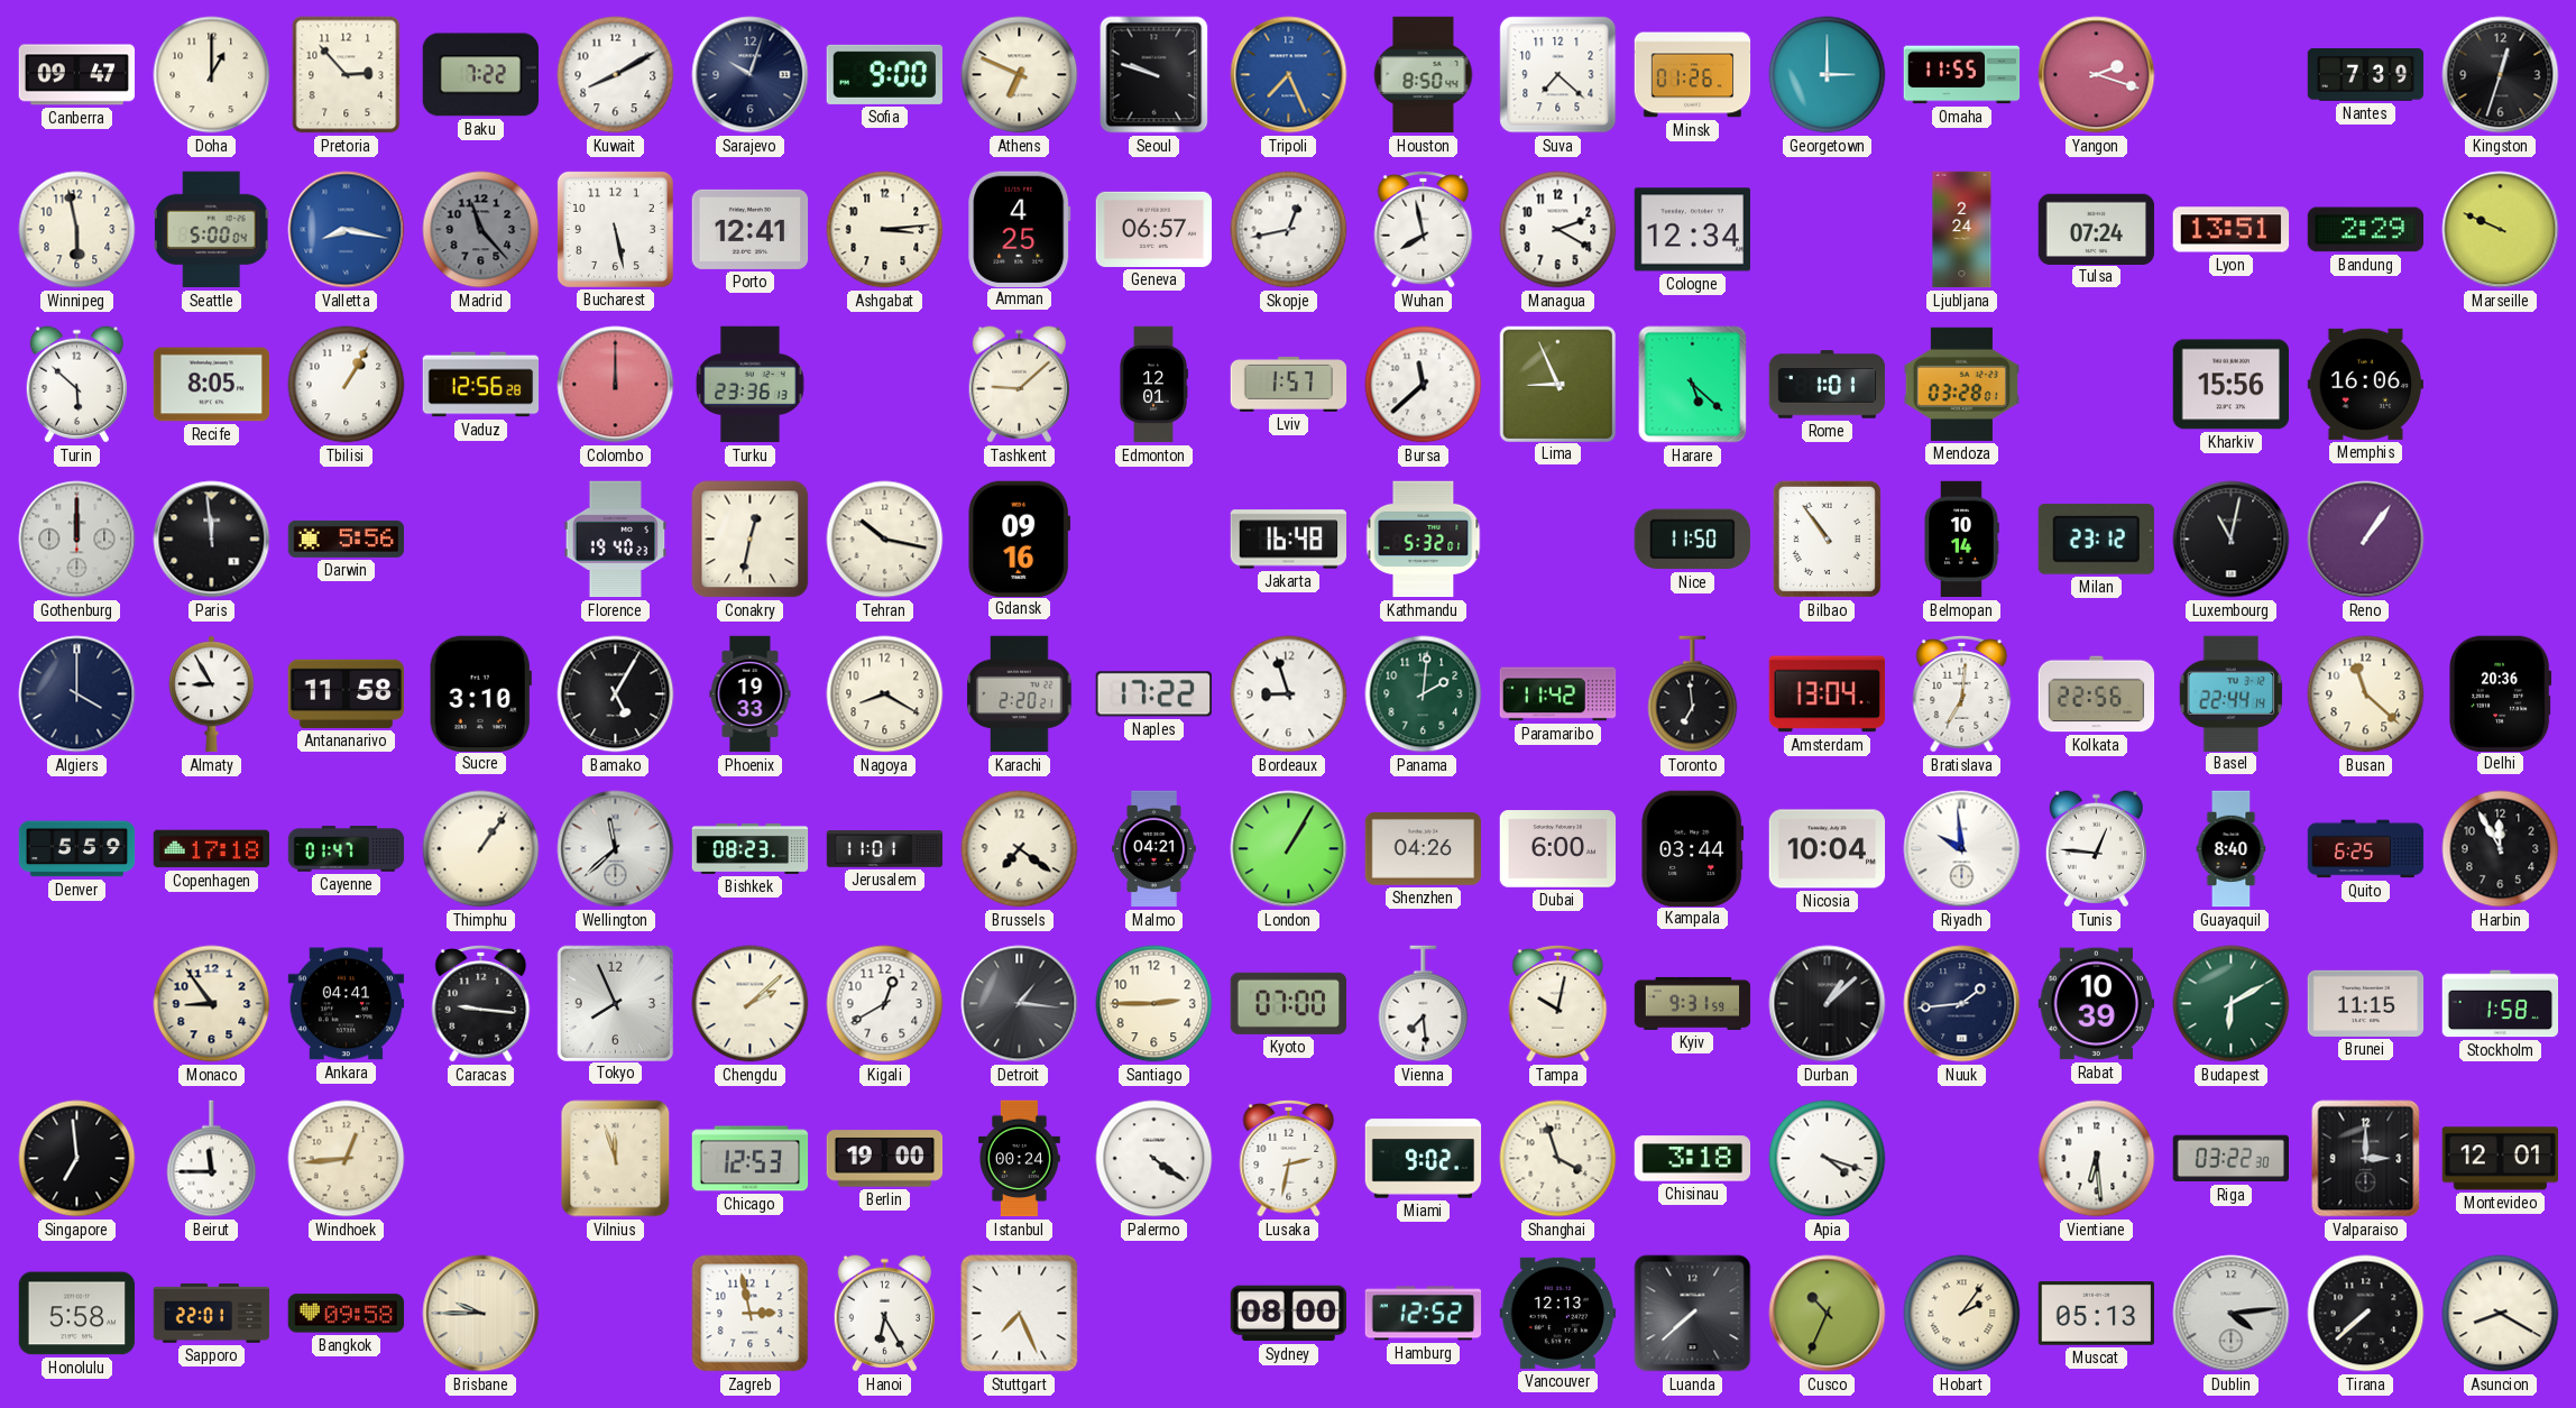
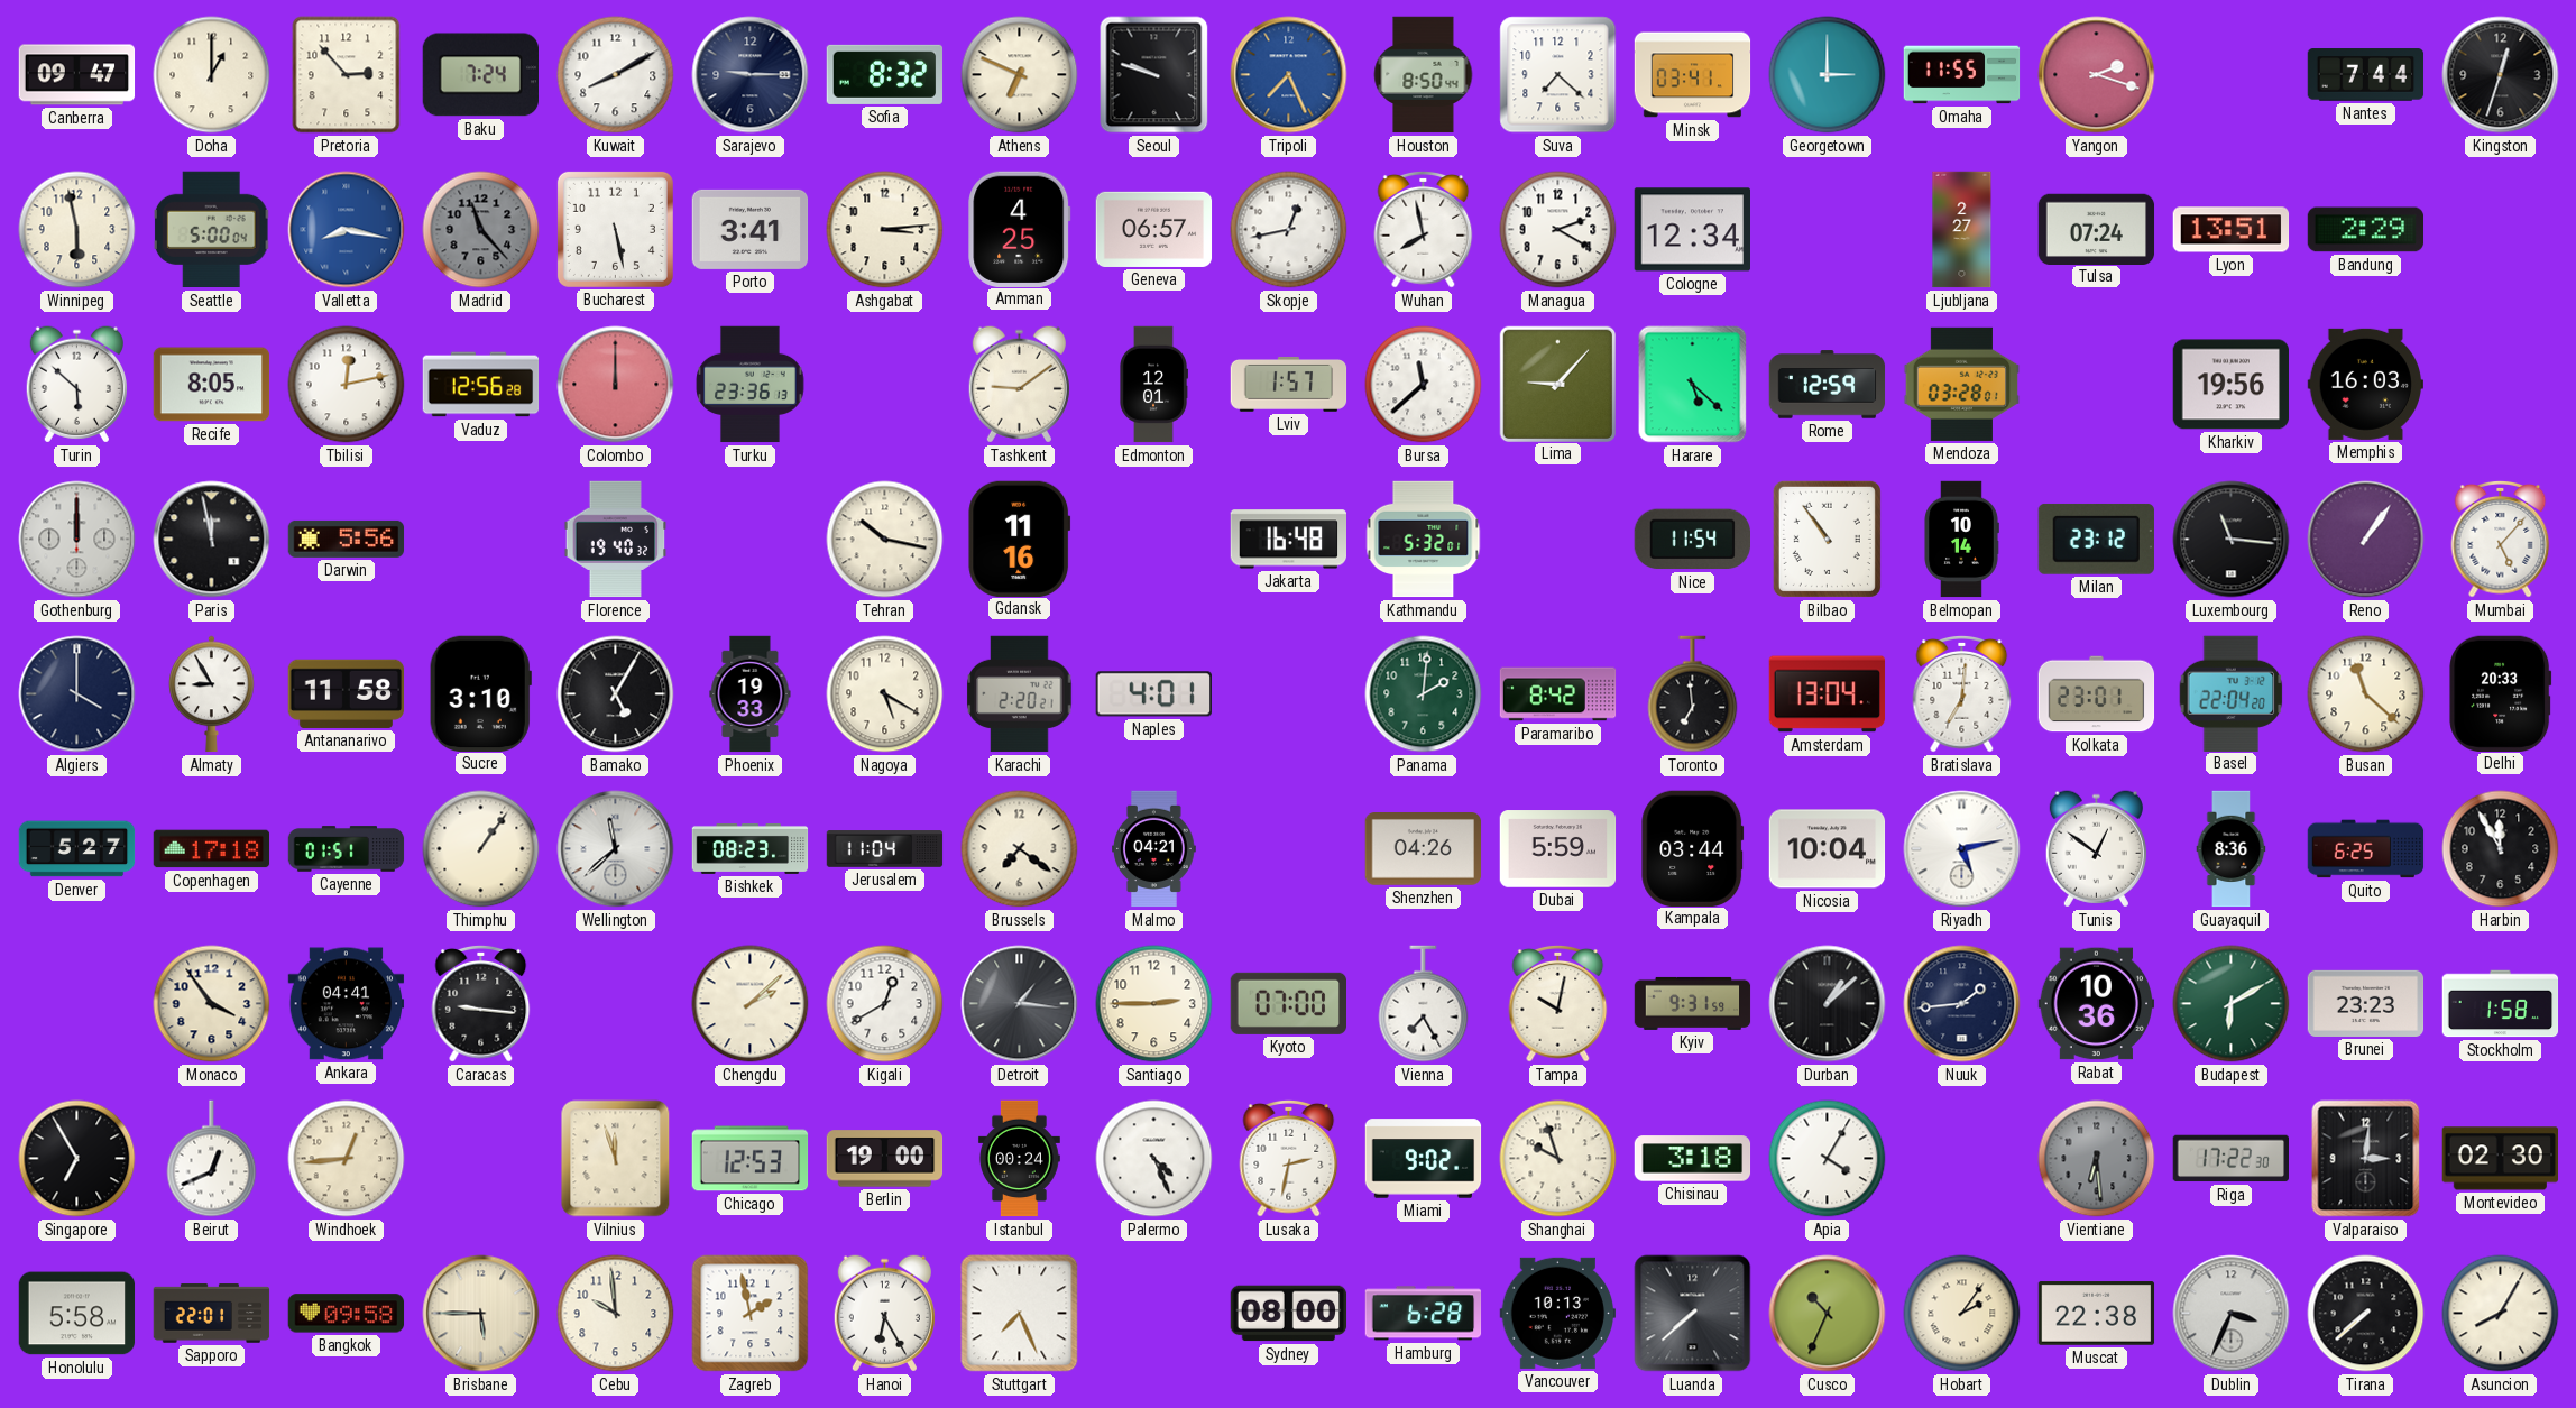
Baku: 7:22 -> 7:24 (480, 75)
Sarajevo: 10:03 -> 9:15 (751, 75)
Sofia: 9:00 -> 8:32 (885, 74)
Minsk: 01:26 -> 03:41 (1693, 75)
Nantes: 7:39 -> 7:44 (2366, 75)
Porto: 12:41 -> 3:41 (751, 229)
Ljubljana: 2:24 -> 2:27 (1962, 230)
Marseille: 9:49 -> none (2501, 230)
Tbilisi: 1:05 -> 12:13 (347, 385)
Tashkent: 9:08 -> 9:09 (1019, 385)
Lima: 8:56 -> 9:07 (1557, 384)
Rome: 1:01 -> 12:59 (1828, 385)
Kharkiv: 15:56 -> 19:56 (2232, 385)
Memphis: 16:06 -> 16:03 (2365, 384)
Paris: 11:59 -> 11:58 (212, 540)
Florence: 19:40:23 -> 19:40:32 (616, 540)
Conakry: 12:32 -> none (751, 540)
Gdansk: 09:16 -> 11:16 (1020, 539)
Nice: 11:50 -> 11:54 (1692, 540)
Luxembourg: 11:02 -> 11:16 (2232, 540)
Mumbai: none -> 5:07 (2501, 539)
Nagoya: 8:20 -> 5:20 (885, 694)
Naples: 17:22 -> 4:01 (1153, 694)
Bordeaux: 8:57 -> none (1289, 694)
Paramaribo: 11:42 -> 8:42 (1558, 694)
Kolkata: 22:56 -> 23:01 (2097, 694)
Basel: 22:44 -> 22:04 (2232, 693)
Delhi: 20:36 -> 20:33 (2501, 693)
Denver: 5:59 -> 5:27 (77, 849)
Cayenne: 01:47 -> 01:51 (347, 849)
Jerusalem: 11:01 -> 11:04 (885, 849)
London: 1:05 -> none (1289, 849)
Dubai: 6:00 -> 5:59 (1558, 849)
Riyadh: 9:59 -> 5:13 (1962, 849)
Tunis: 12:46 -> 12:51 (2096, 849)
Guayaquil: 8:40 -> 8:36 (2232, 849)
Monaco: 8:54 -> 3:54 (212, 1004)
Tokyo: 7:56 -> none (615, 1003)
Vienna: 7:29 -> 7:25 (1424, 1004)
Rabat: 10:39 -> 10:36 (2097, 1004)
Brunei: 11:15 -> 23:23 (2366, 1003)
Singapore: 6:59 -> 6:55 (77, 1159)
Beirut: 11:45 -> 12:41 (212, 1159)
Palermo: 4:21 -> 4:26 (1154, 1159)
Shanghai: 3:57 -> 9:57 (1558, 1159)
Apia: 4:18 -> 4:05 (1828, 1159)
Vientiane dial: white -> grey (2097, 1159)
Riga: 03:22 -> 17:22 (2232, 1159)
Valparaiso: 3:00 -> 3:01 (2366, 1159)
Montevideo: 12:01 -> 02:30 (2500, 1159)
Brisbane: 9:45 -> 5:45 (481, 1314)
Cebu: none -> 9:59 (616, 1314)
Zagreb: 2:58 -> 1:58 (751, 1314)
Hamburg: 12:52 -> 6:28 (1424, 1314)
Vancouver: 12:13 -> 10:13 (1557, 1313)
Muscat: 05:13 -> 22:38 (2097, 1314)
Dublin: 4:14 -> 3:34 (2232, 1314)
Asuncion: 8:20 -> 8:05 (2501, 1314)
